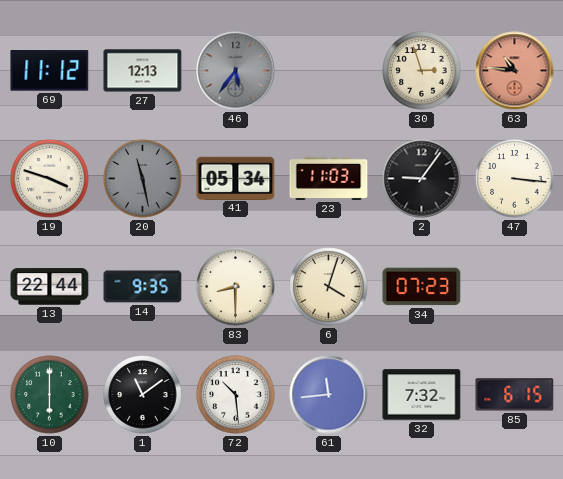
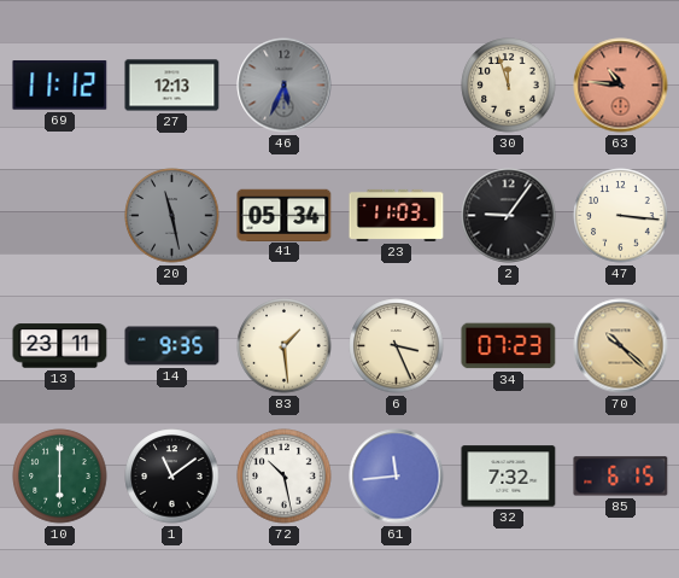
46: 5:36 -> 5:34 (285, 86)
30: 2:57 -> 11:57 (509, 86)
19: 3:48 -> none (50, 179)
13: 22:44 -> 23:11 (60, 346)
83: 8:30 -> 1:29 (285, 346)
6: 4:03 -> 3:26 (397, 346)
70: none -> 10:22 (621, 346)
72: 10:29 -> 10:28 (285, 477)
